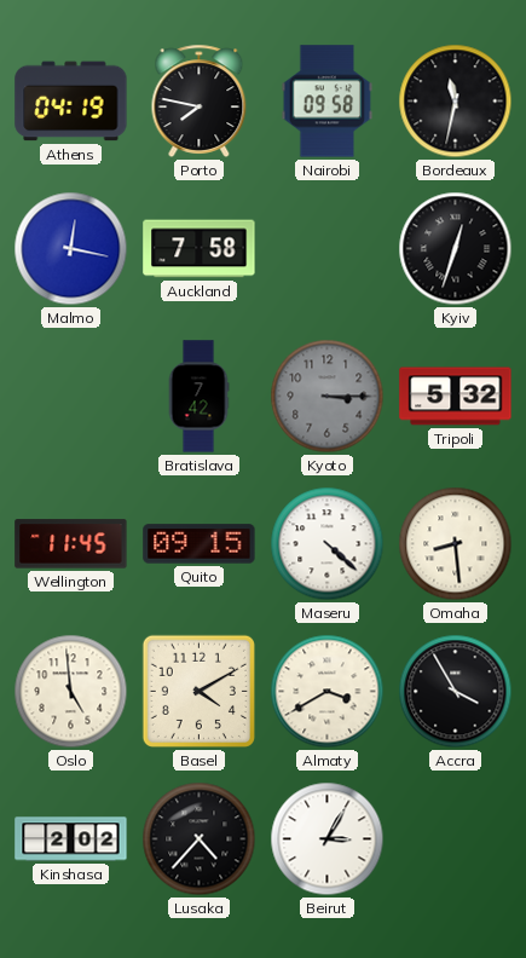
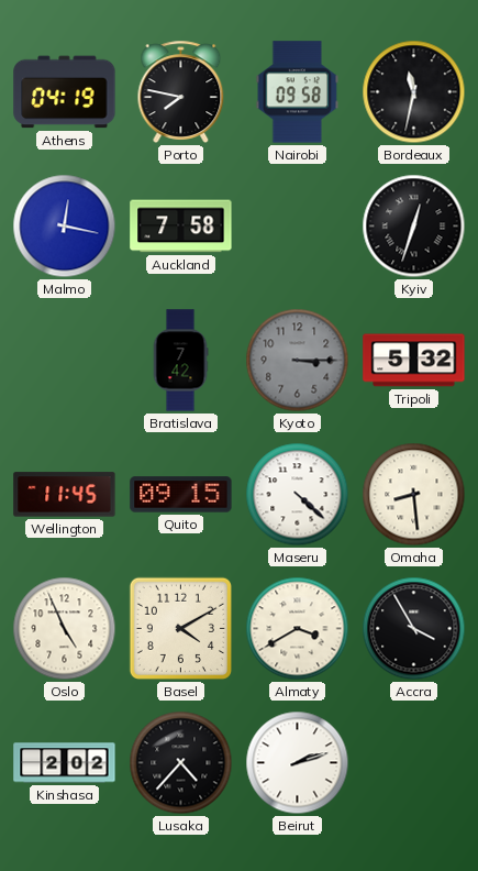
Oslo: 4:59 -> 4:56 (65, 629)
Beirut: 3:05 -> 2:12 (298, 763)
